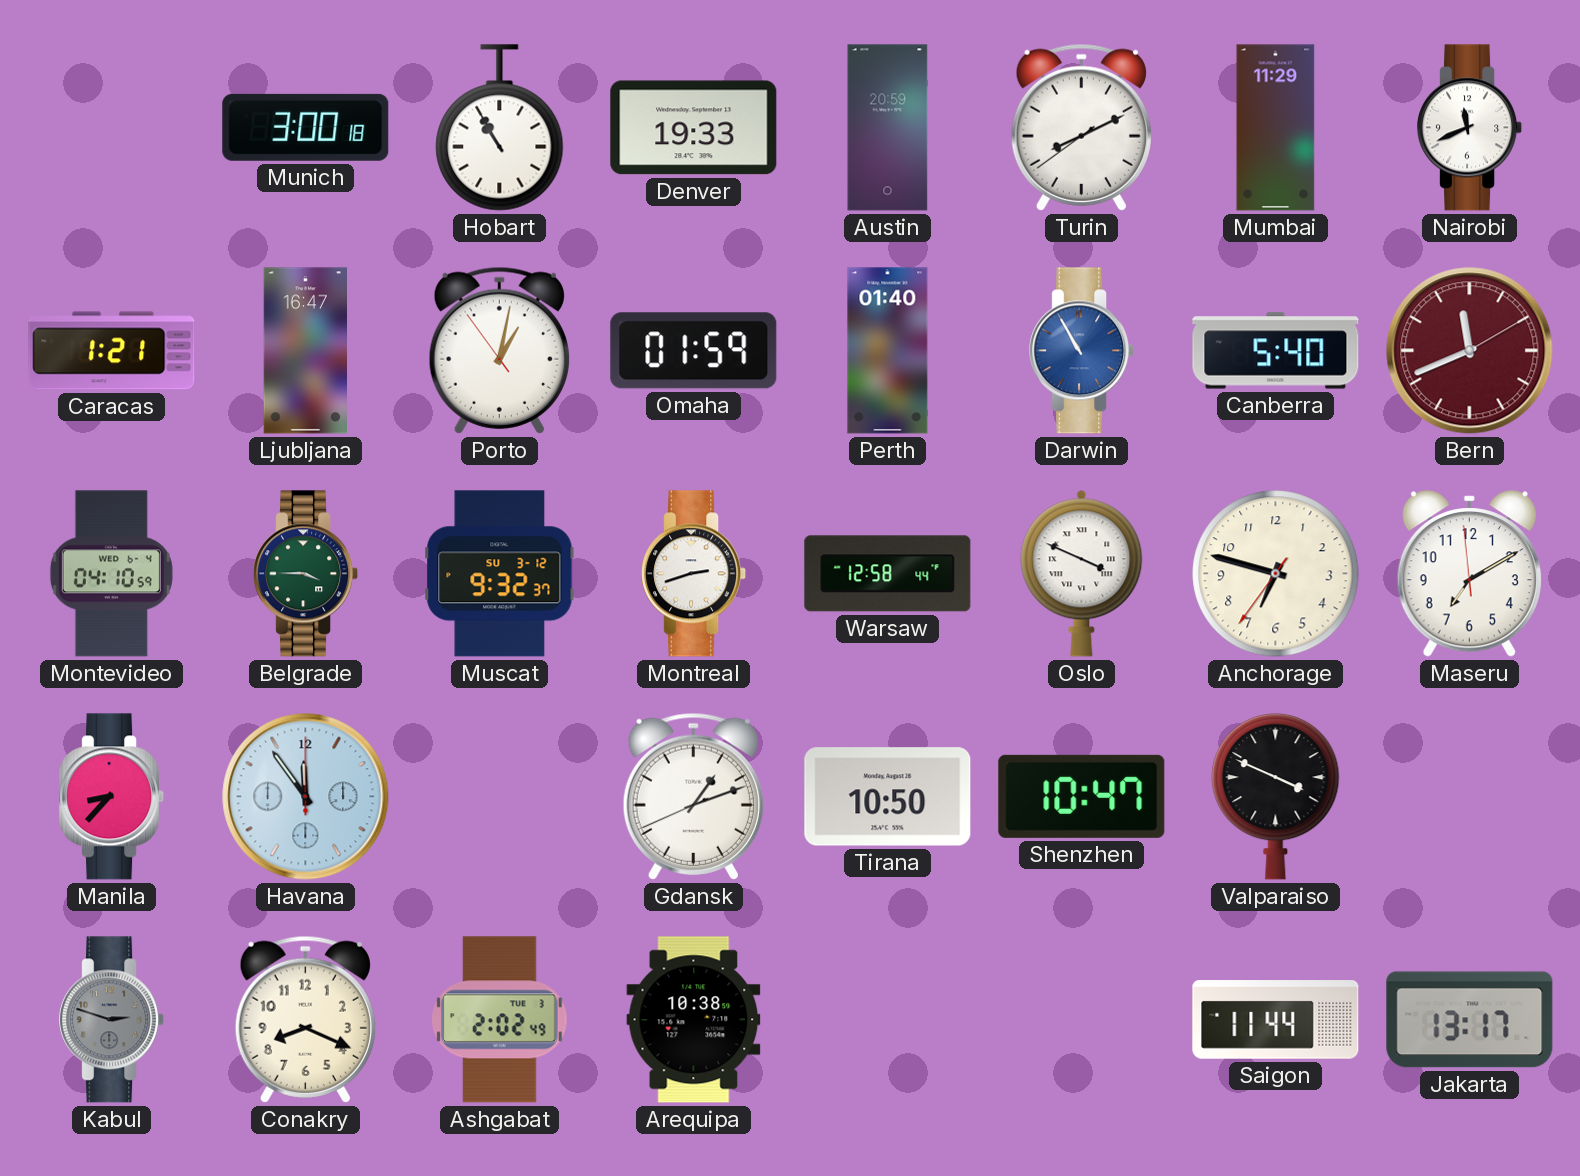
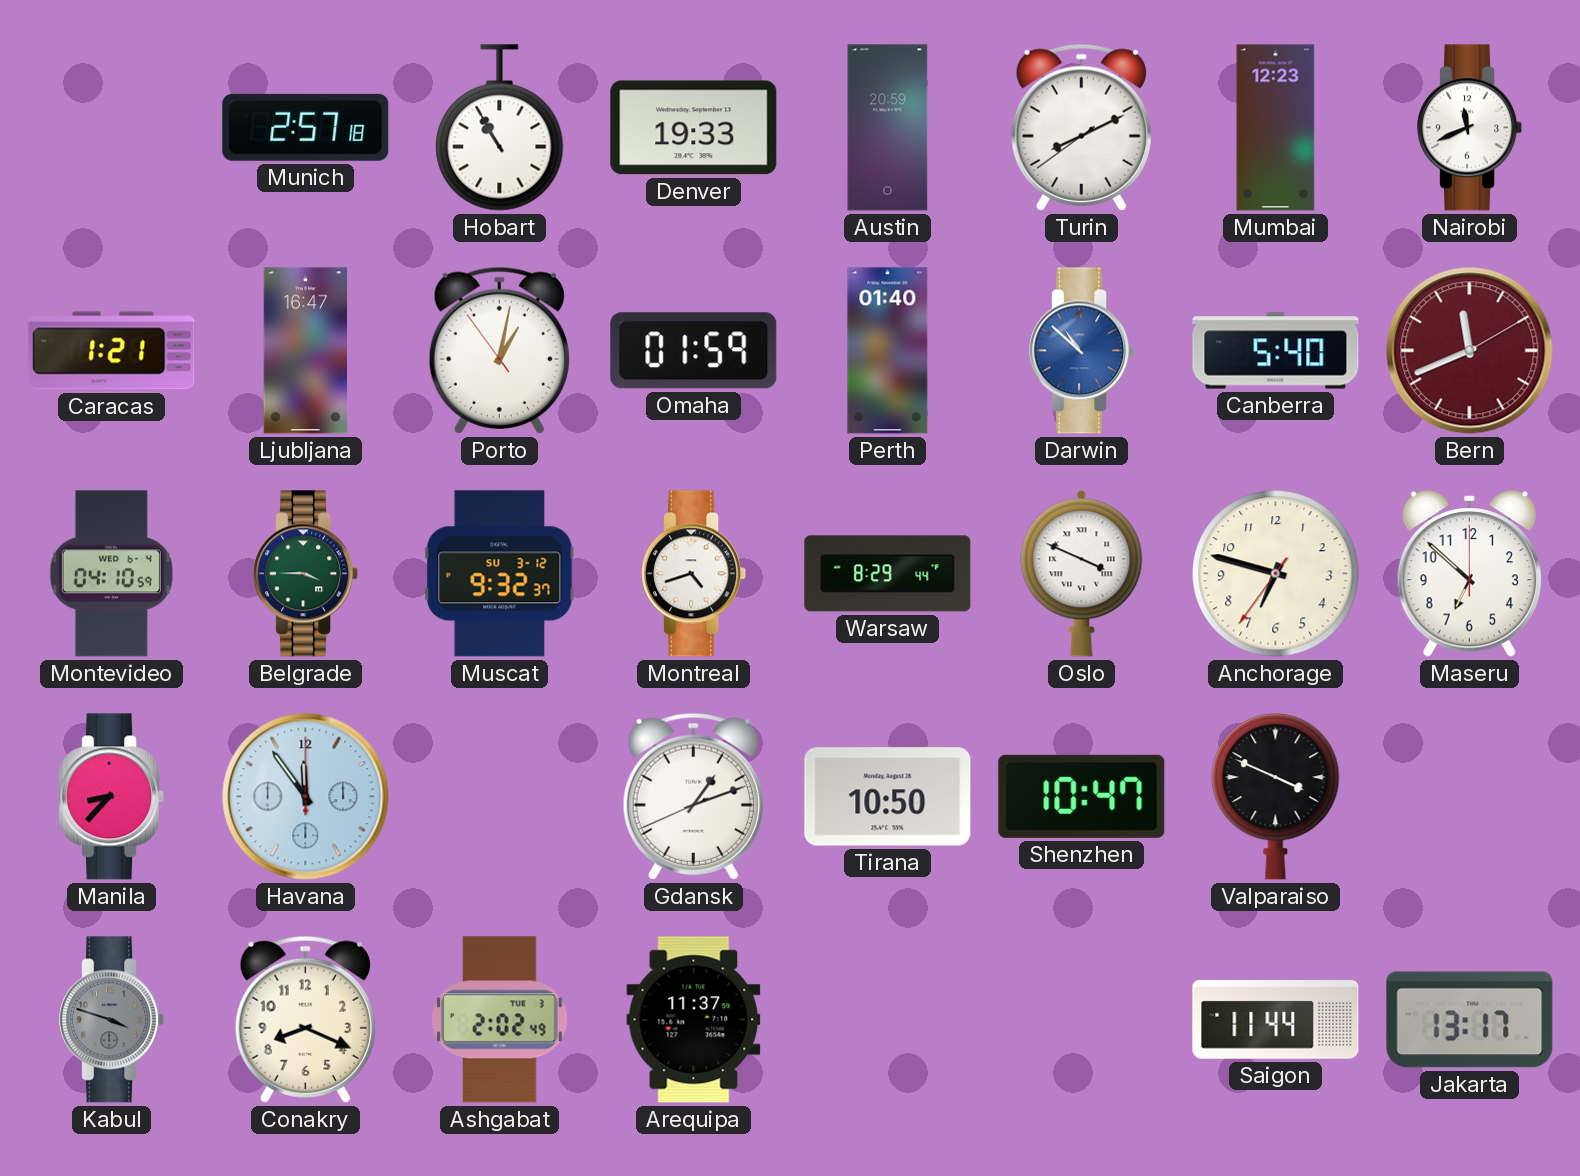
Munich: 3:00 -> 2:57 (306, 127)
Mumbai: 11:29 -> 12:23 (1276, 128)
Darwin: 10:55 -> 10:52 (1082, 351)
Montreal: 2:42 -> 4:42 (694, 574)
Warsaw: 12:58 -> 8:29 (888, 574)
Maseru: 7:09 -> 6:52 (1469, 574)
Kabul: 2:48 -> 3:48 (112, 1020)
Arequipa: 10:38 -> 11:37 (694, 1020)
